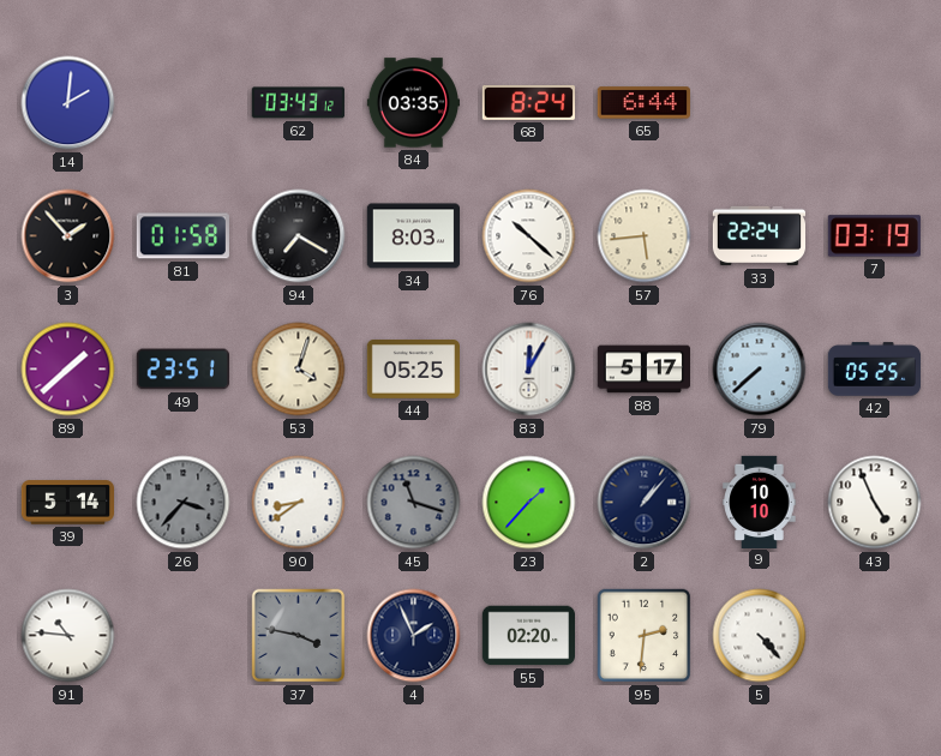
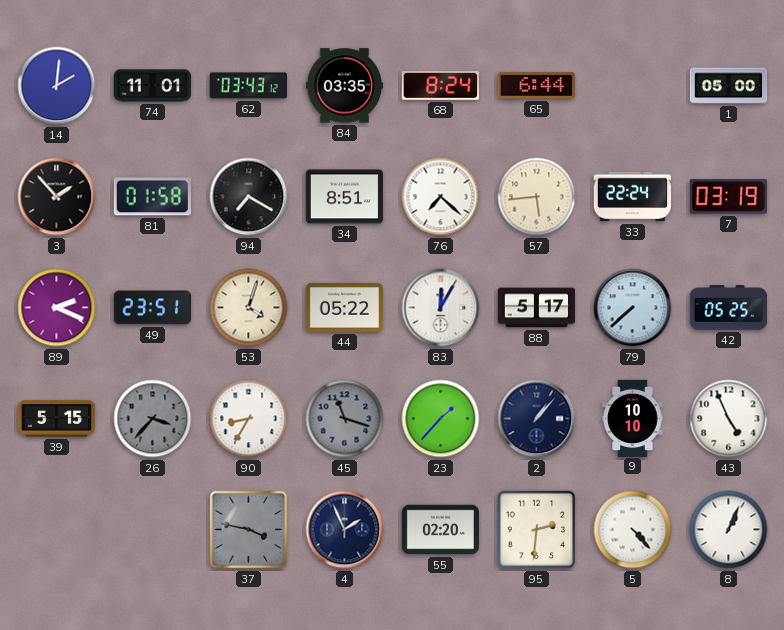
74: none -> 11:01 (152, 86)
1: none -> 05:00 (729, 86)
34: 8:03 -> 8:51 (344, 197)
76: 10:22 -> 7:22 (441, 197)
89: 1:38 -> 2:19 (57, 308)
44: 05:25 -> 05:22 (344, 308)
39: 5:14 -> 5:15 (57, 419)
90: 8:39 -> 8:35 (249, 419)
91: 10:46 -> none (68, 636)
8: none -> 1:04 (729, 530)
